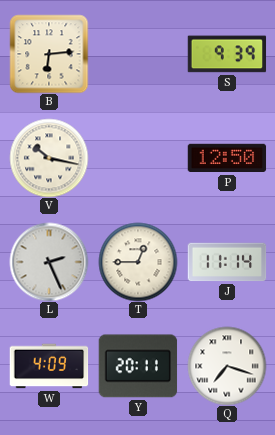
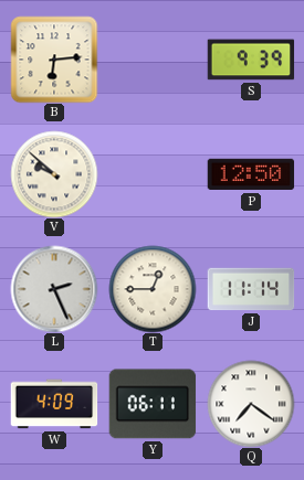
V: 10:17 -> 9:52 (54, 174)
Y: 20:11 -> 06:11 (153, 404)
Q: 7:18 -> 7:21 (251, 404)
